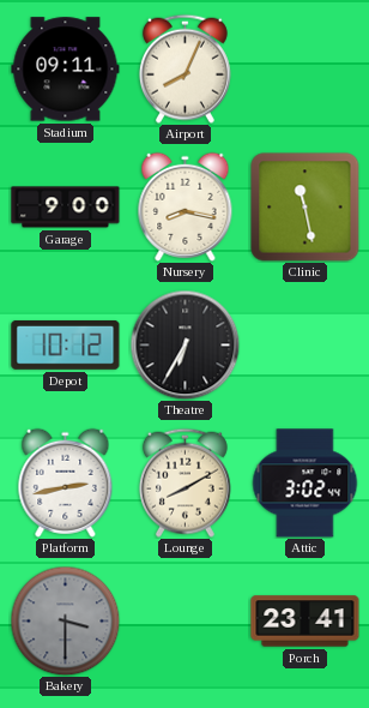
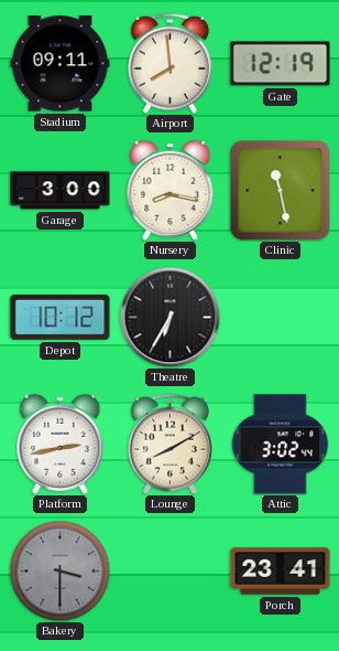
Airport: 8:04 -> 7:59 (169, 63)
Gate: none -> 12:19 (281, 64)
Garage: 9:00 -> 3:00 (61, 191)
